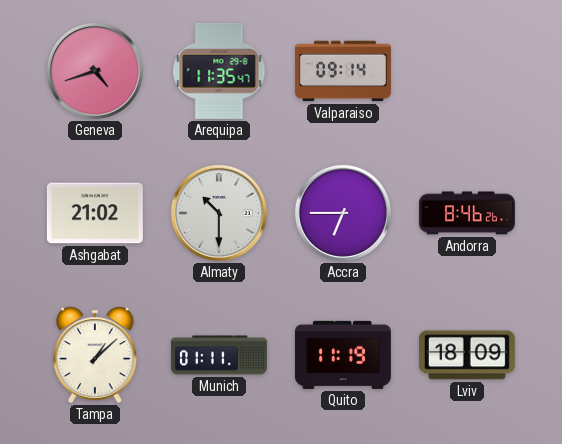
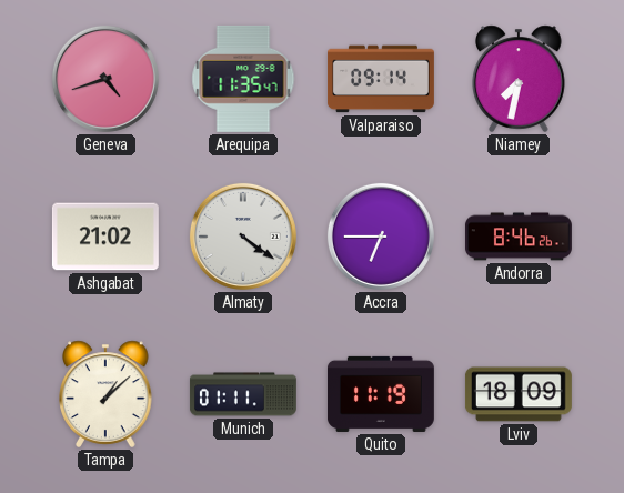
Niamey: none -> 7:32 (519, 79)
Almaty: 10:30 -> 4:21 (243, 237)
